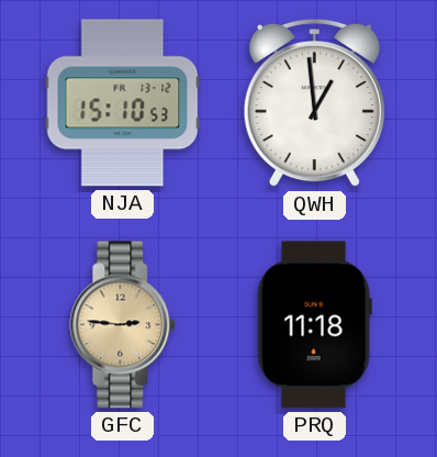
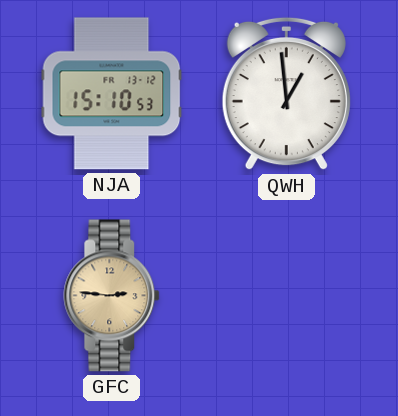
PRQ: 11:18 -> none (314, 325)
